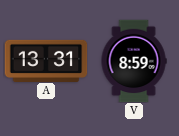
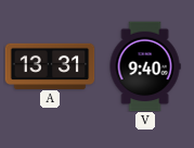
V: 8:59 -> 9:40 (145, 66)
